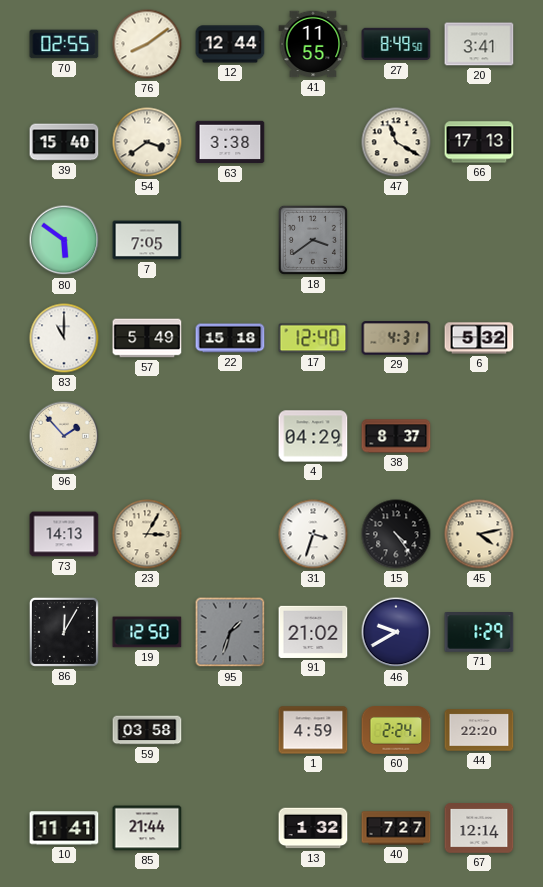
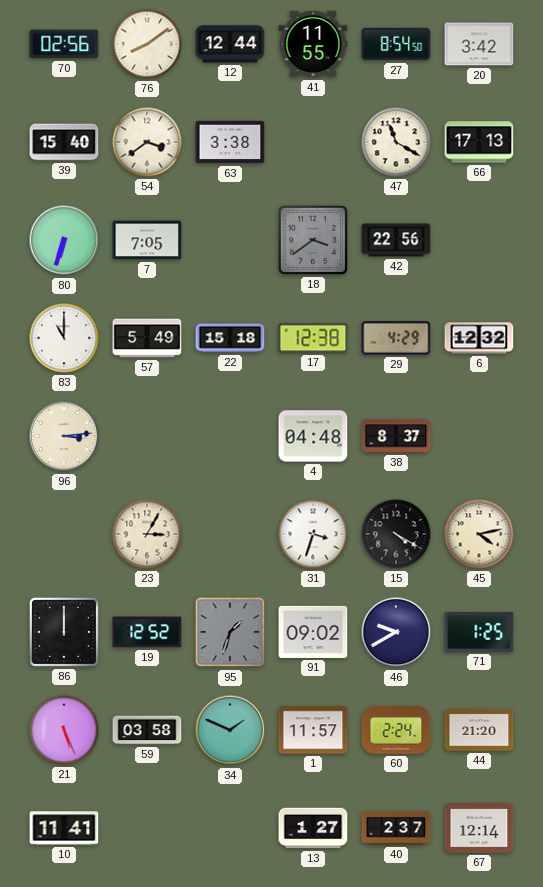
70: 02:55 -> 02:56 (64, 44)
27: 8:49 -> 8:54 (396, 44)
20: 3:41 -> 3:42 (479, 44)
80: 5:51 -> 6:33 (64, 240)
42: none -> 22:56 (396, 240)
17: 12:40 -> 12:38 (313, 338)
29: 4:31 -> 4:29 (396, 338)
6: 5:32 -> 12:32 (479, 338)
96: 1:53 -> 3:14 (64, 436)
4: 04:29 -> 04:48 (313, 436)
73: 14:13 -> none (64, 534)
15: 4:24 -> 4:20 (396, 534)
86: 12:05 -> 12:00 (64, 632)
19: 12:50 -> 12:52 (147, 632)
91: 21:02 -> 09:02 (313, 632)
71: 1:29 -> 1:25 (479, 633)
21: none -> 5:26 (64, 730)
34: none -> 1:49 (230, 730)
1: 4:59 -> 11:57 (313, 730)
44: 22:20 -> 21:20 (479, 730)
85: 21:44 -> none (147, 828)
13: 1:32 -> 1:27 (313, 828)
40: 7:27 -> 2:37 (396, 828)
